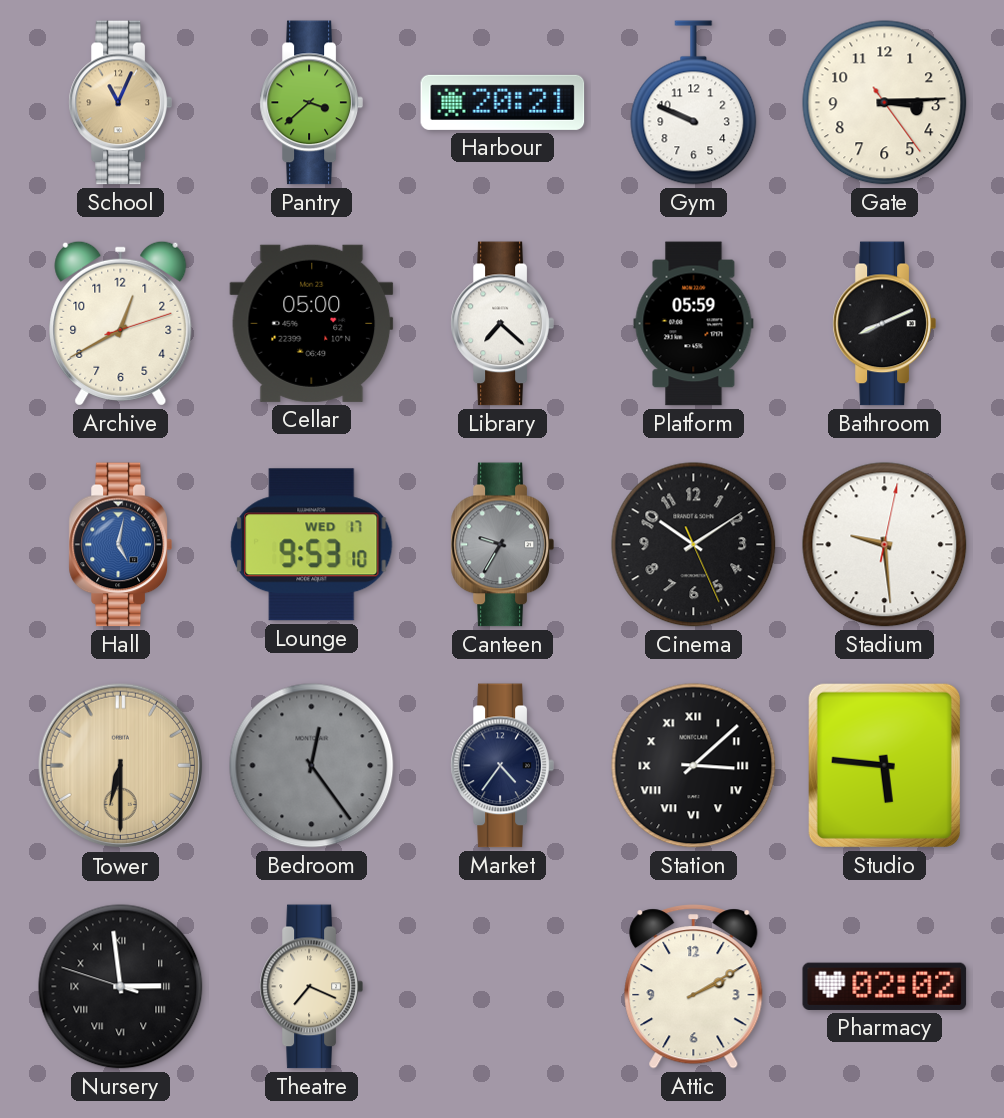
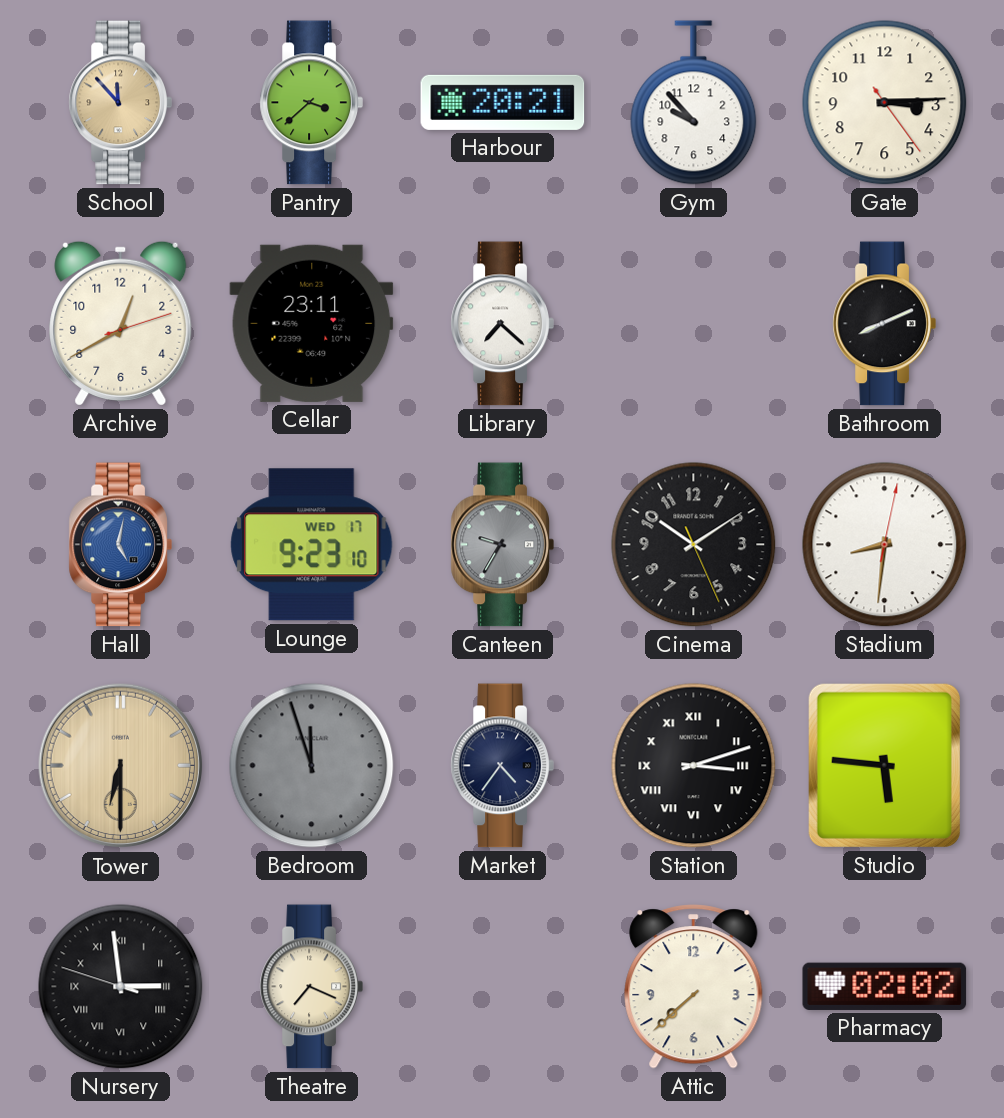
School: 11:04 -> 11:53 (120, 103)
Gym: 9:49 -> 9:53 (694, 103)
Cellar: 05:00 -> 23:11 (312, 323)
Platform: 05:59 -> none (694, 324)
Lounge: 9:53 -> 9:23 (312, 545)
Stadium: 9:29 -> 8:31 (885, 545)
Bedroom: 12:24 -> 11:57 (312, 766)
Station: 3:08 -> 3:12 (694, 766)
Attic: 2:10 -> 7:38 (694, 987)
